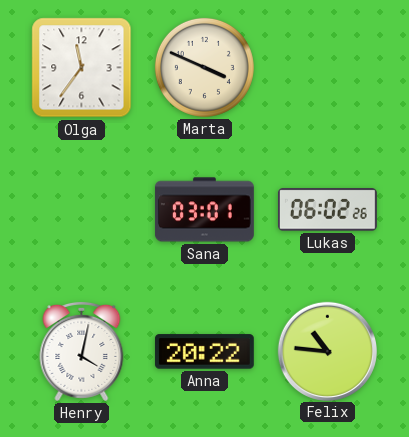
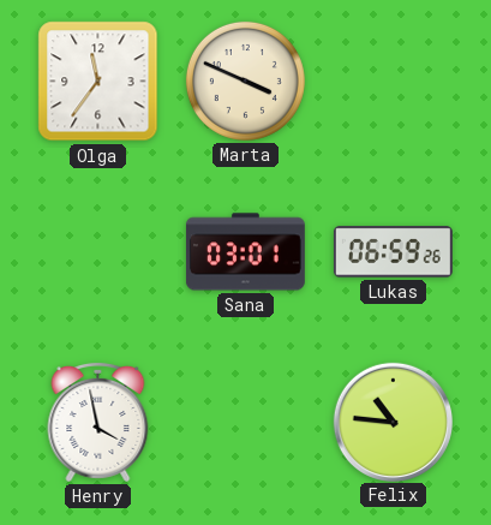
Lukas: 06:02 -> 06:59 (393, 252)
Henry: 4:02 -> 3:58 (98, 422)
Anna: 20:22 -> none (204, 352)
